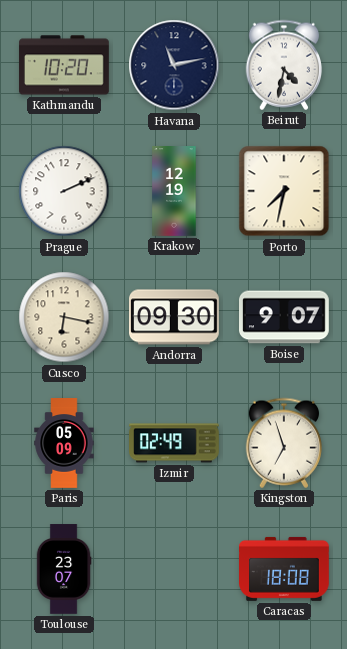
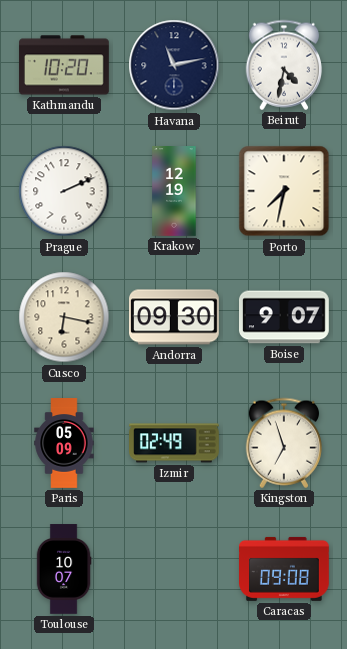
Toulouse: 23:07 -> 10:07 (64, 569)
Caracas: 18:08 -> 09:08 (285, 569)
